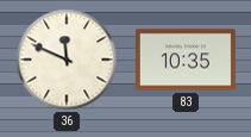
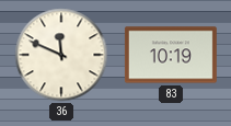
83: 10:35 -> 10:19 (171, 55)
